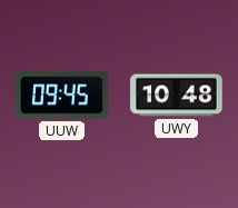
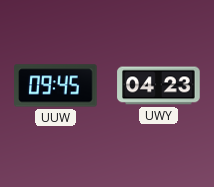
UWY: 10:48 -> 04:23 (159, 86)
